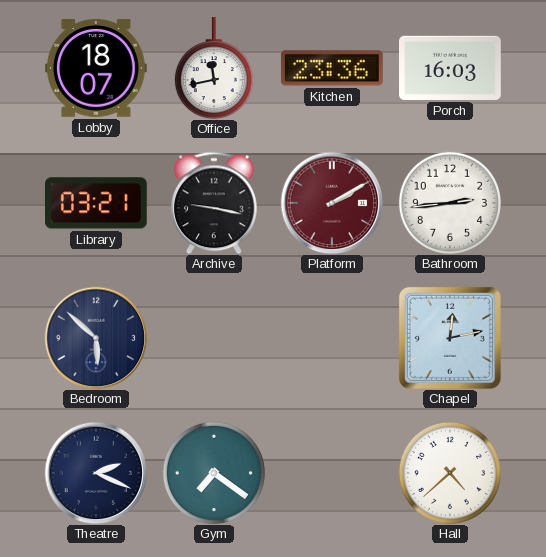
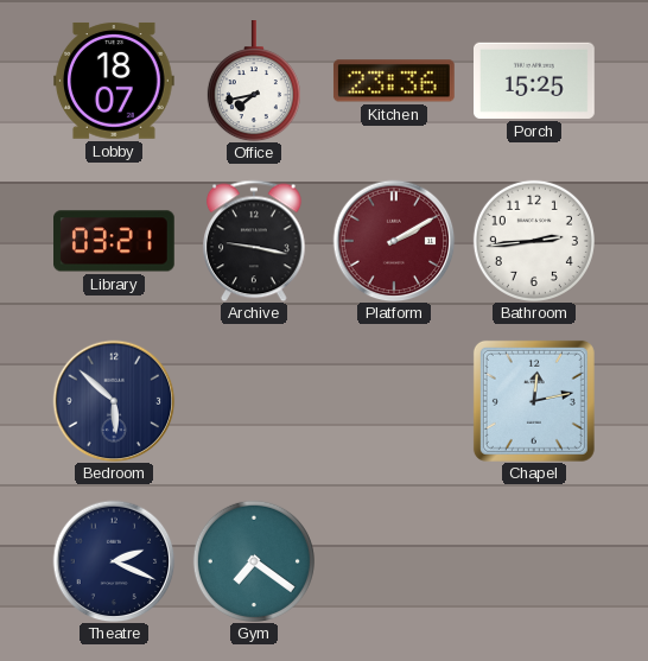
Office: 11:43 -> 7:43 (254, 82)
Porch: 16:03 -> 15:25 (535, 81)
Hall: 4:38 -> none (450, 473)
